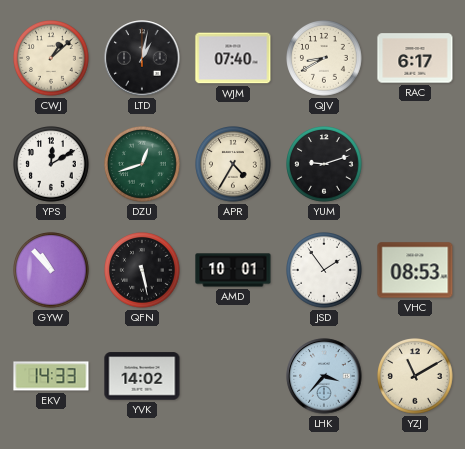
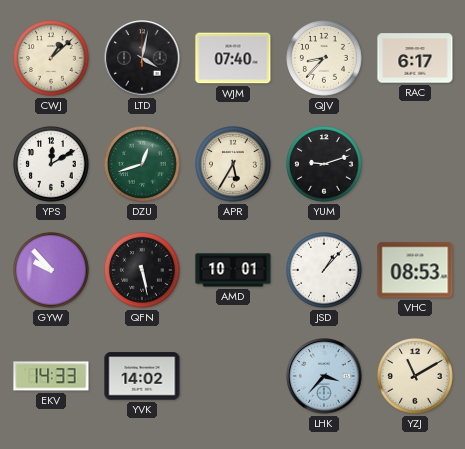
LTD: 1:02 -> 4:02 (142, 58)
QJV: 8:40 -> 8:37 (325, 59)
APR: 4:35 -> 5:35 (234, 165)
GYW: 10:53 -> 9:53 (52, 271)
JSD: 1:54 -> 1:07 (325, 271)
